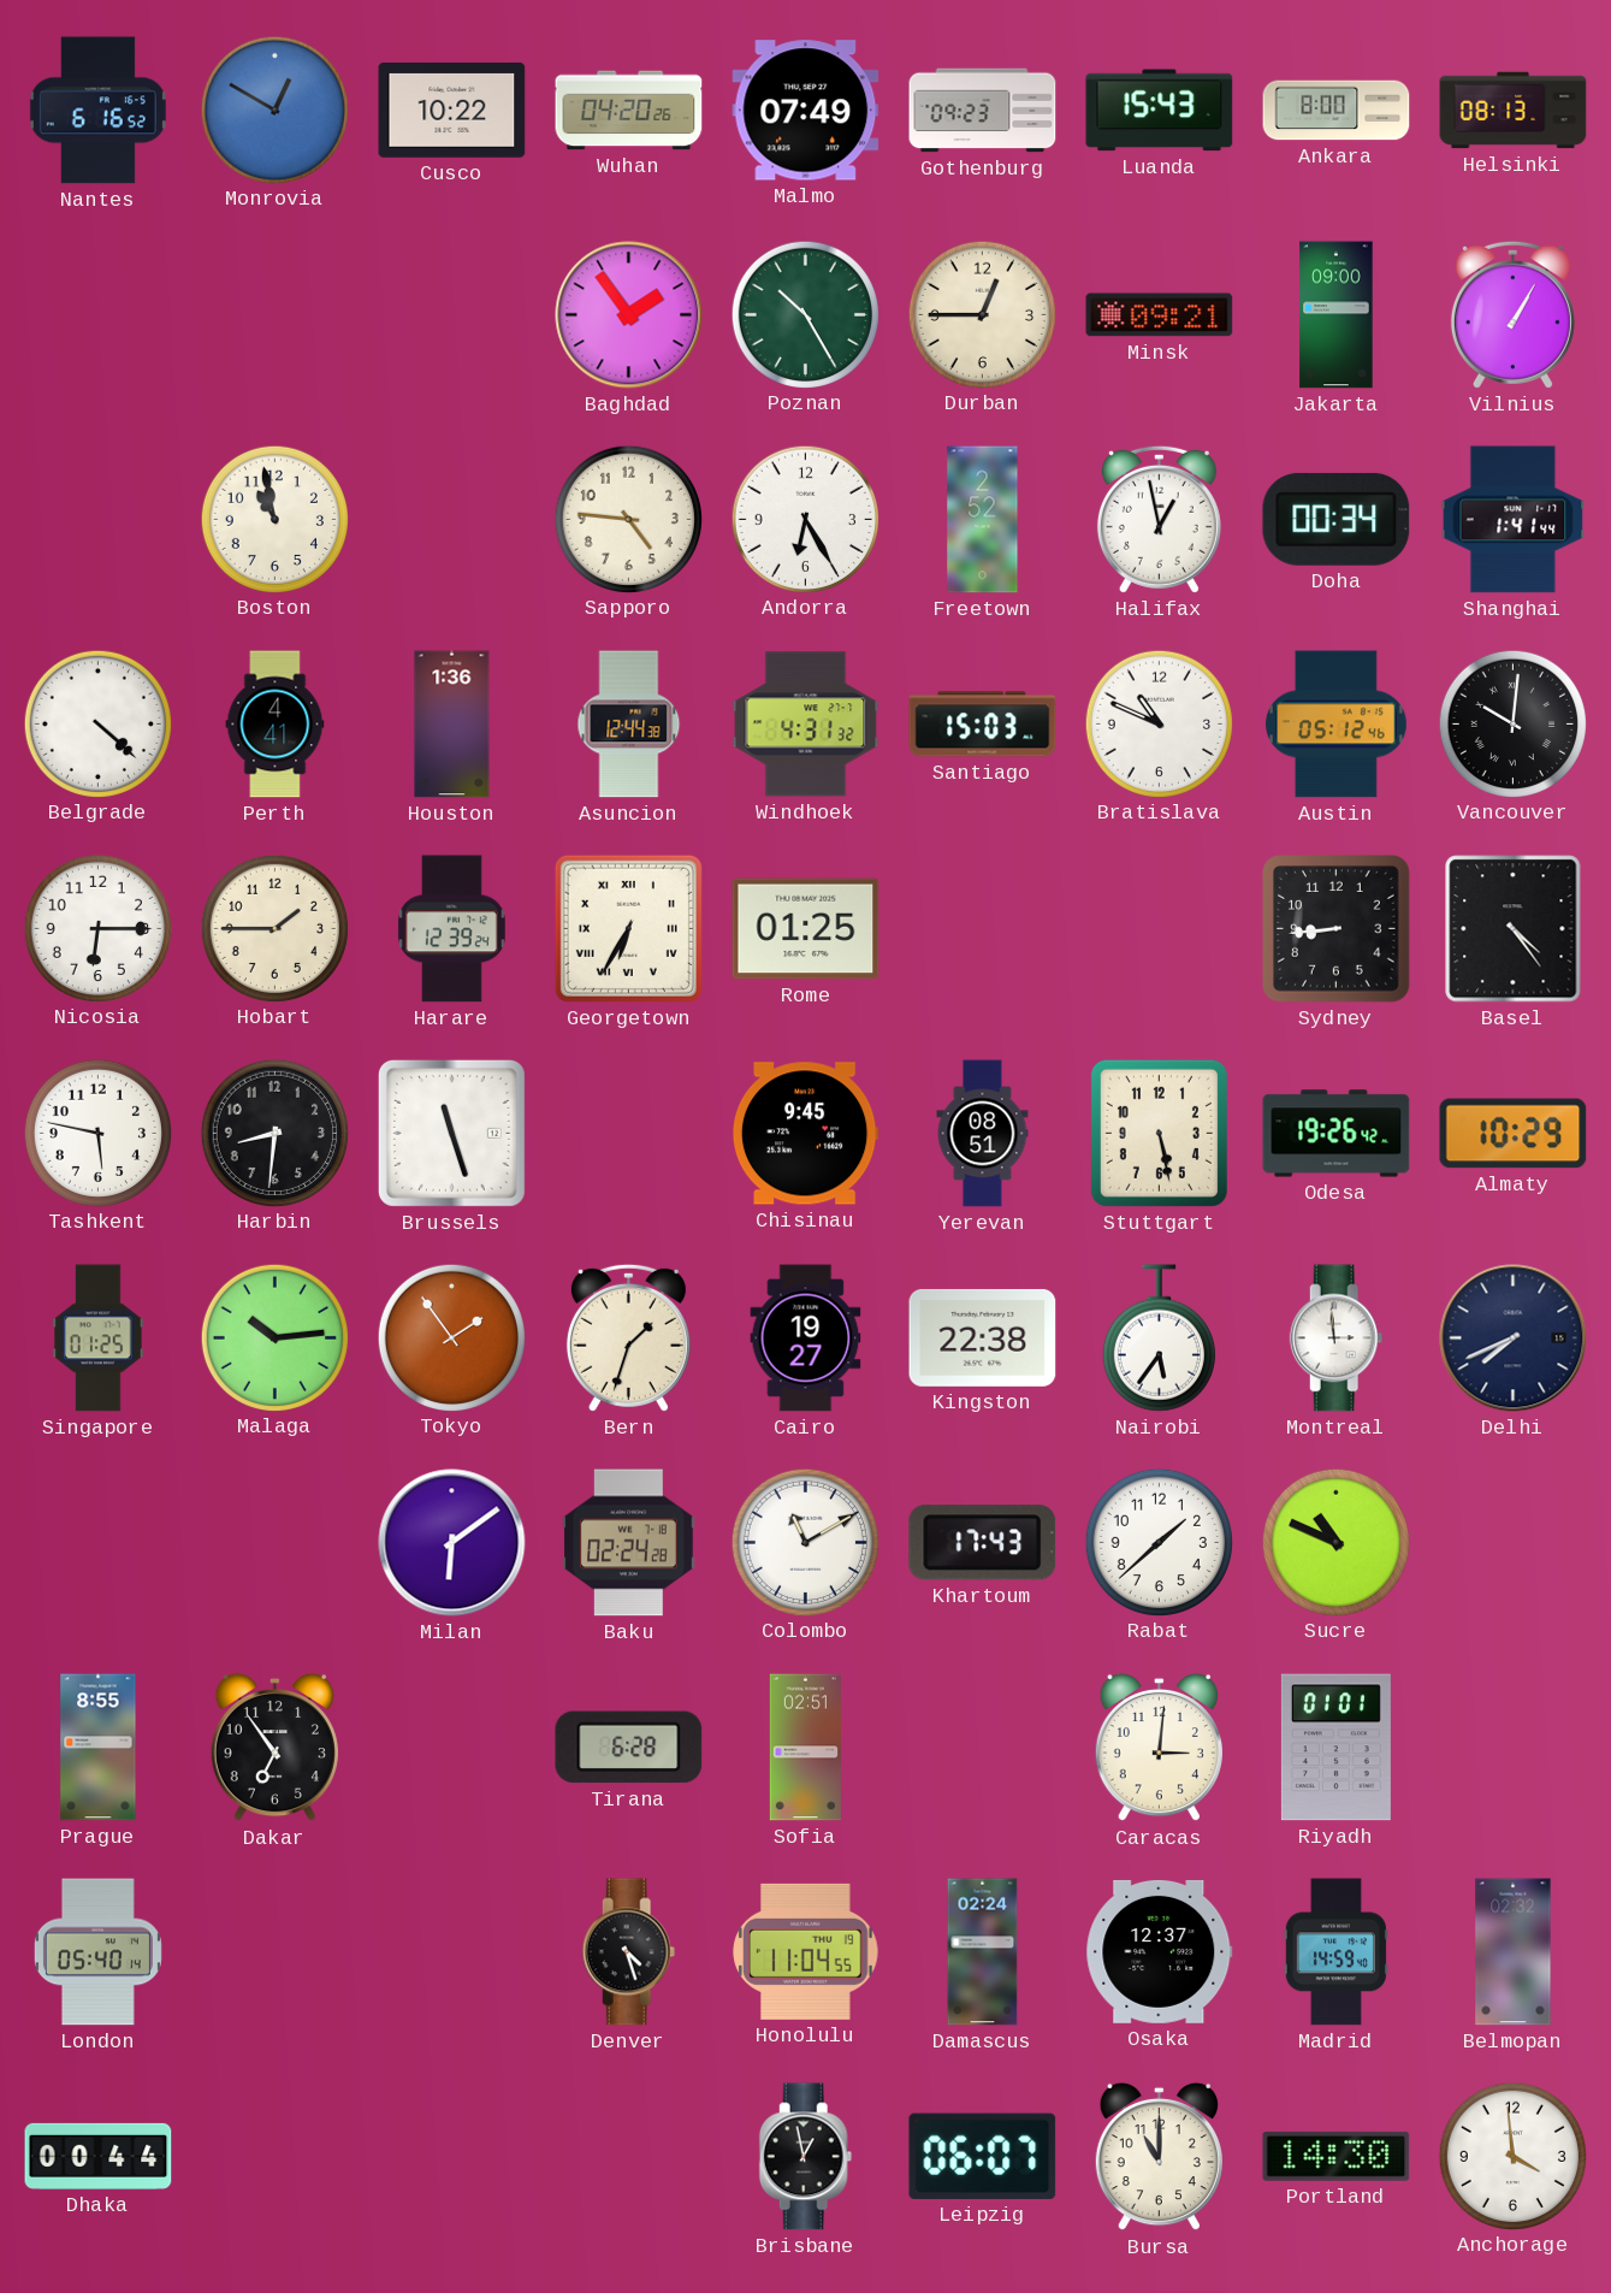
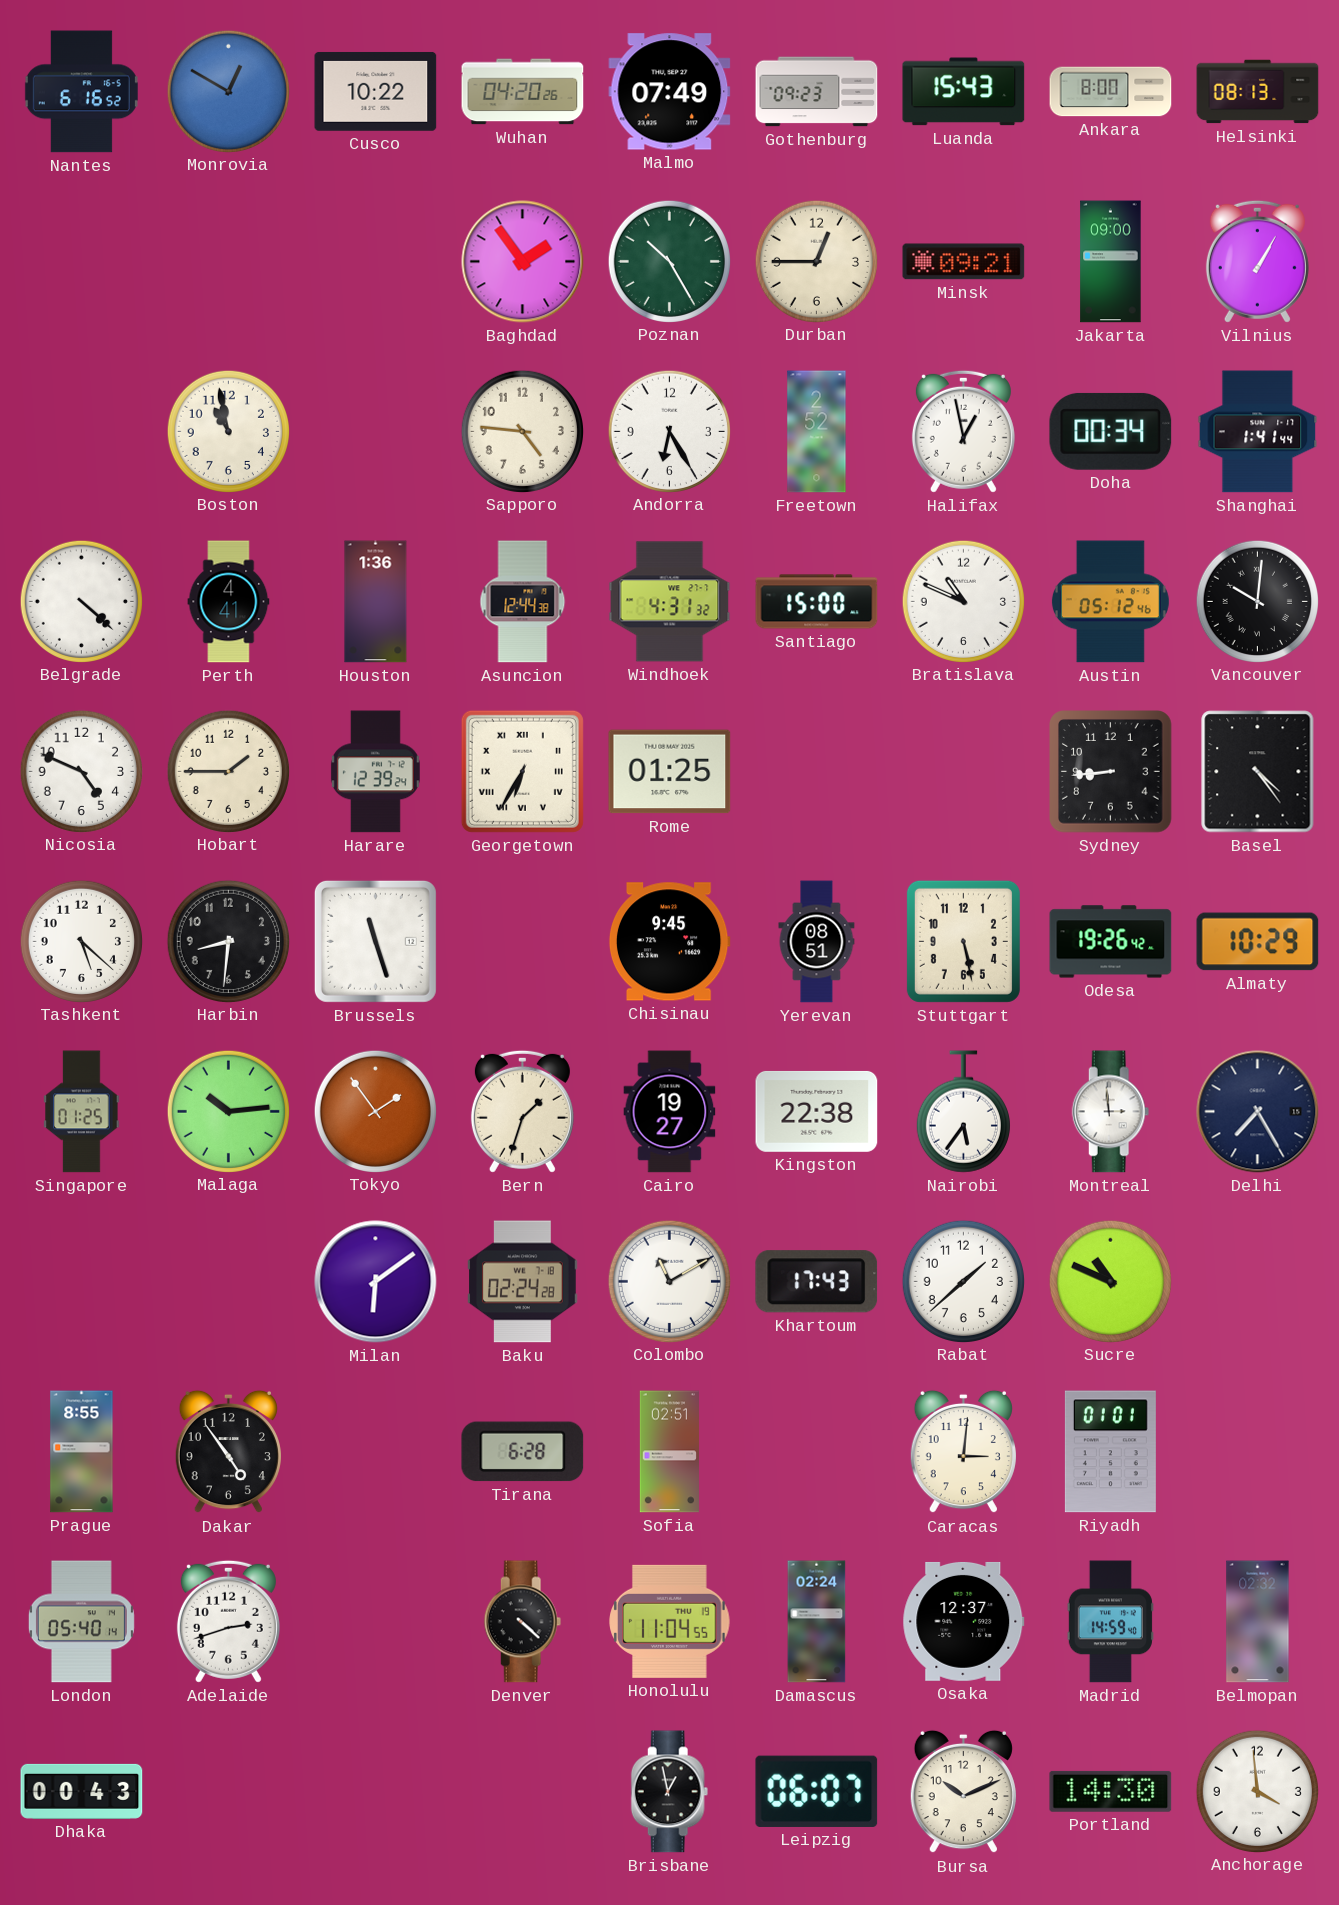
Santiago: 15:03 -> 15:00 (817, 602)
Nicosia: 6:15 -> 4:49 (81, 771)
Tashkent: 5:47 -> 5:22 (81, 941)
Delhi: 7:41 -> 7:25 (1258, 1112)
Dakar: 6:54 -> 4:54 (228, 1452)
Adelaide: none -> 2:42 (228, 1621)
Denver: 4:27 -> 4:22 (523, 1622)
Dhaka: 00:44 -> 00:43 (82, 1791)
Bursa: 11:00 -> 10:11 (963, 1792)
